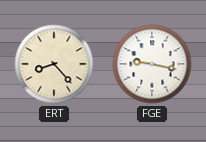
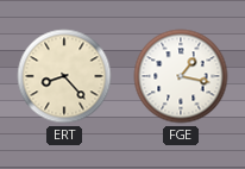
FGE: 9:17 -> 1:17 (181, 76)
